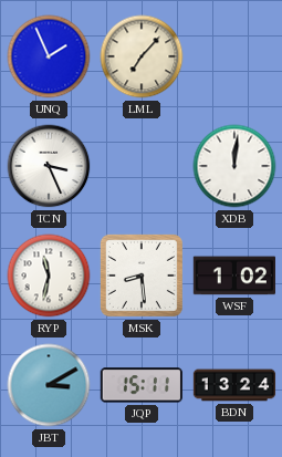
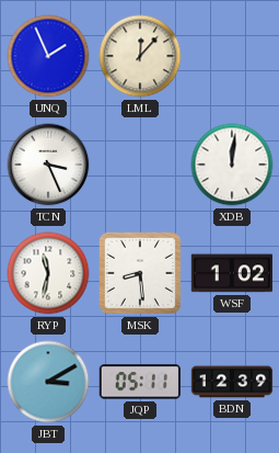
LML: 7:07 -> 12:07 (140, 56)
JQP: 15:11 -> 05:11 (140, 382)
BDN: 13:24 -> 12:39 (232, 382)
